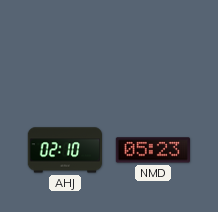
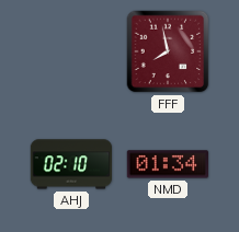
FFF: none -> 7:58 (168, 51)
NMD: 05:23 -> 01:34 (167, 164)
